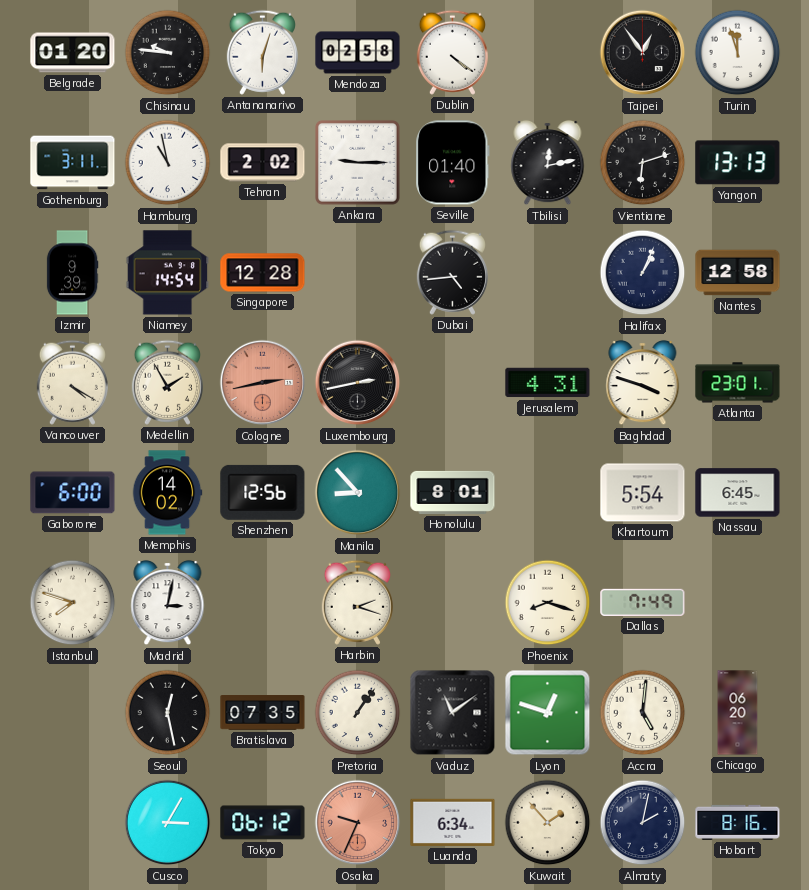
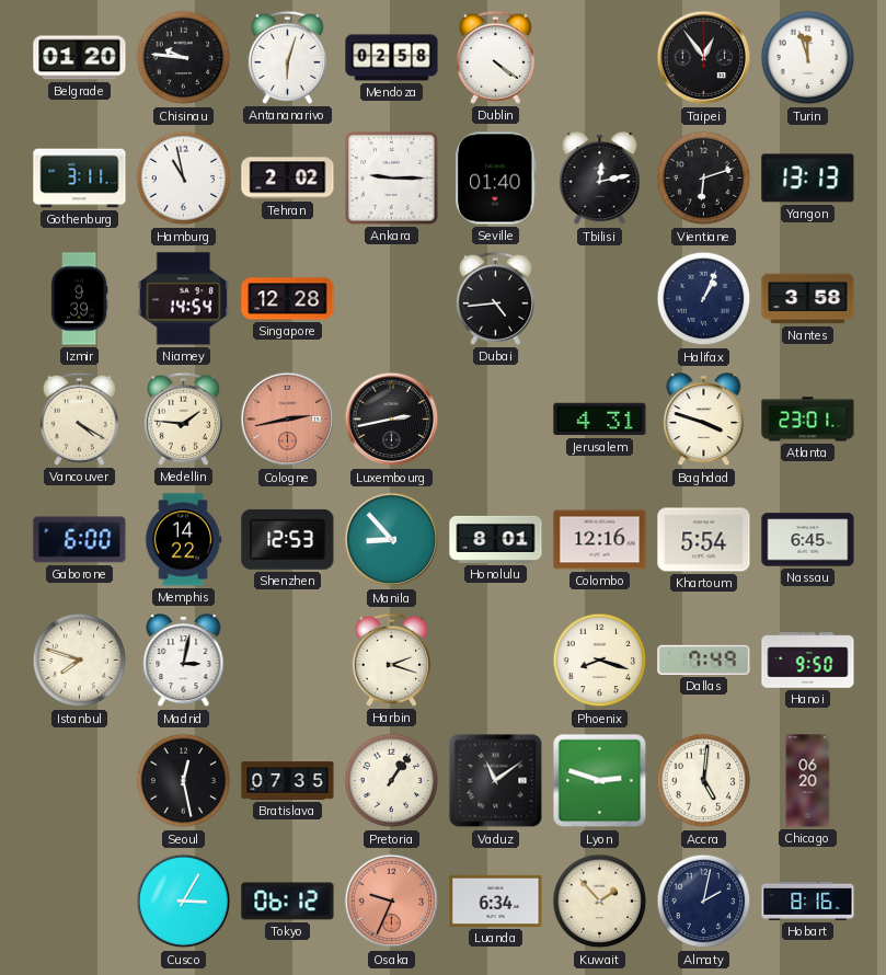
Nantes: 12:58 -> 3:58 (808, 299)
Medellin: 1:55 -> 1:46 (183, 418)
Memphis: 14:02 -> 14:22 (183, 540)
Shenzhen: 12:56 -> 12:53 (288, 539)
Colombo: none -> 12:16 (600, 540)
Hanoi: none -> 9:50 (808, 661)
Lyon: 12:48 -> 2:48 (600, 781)
